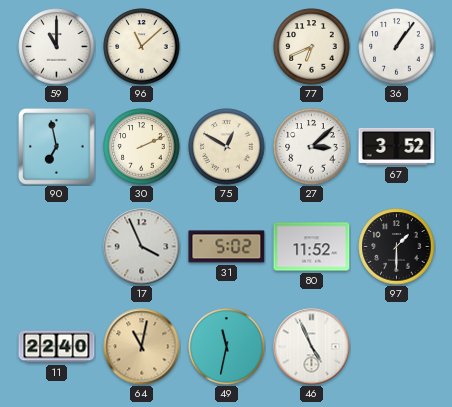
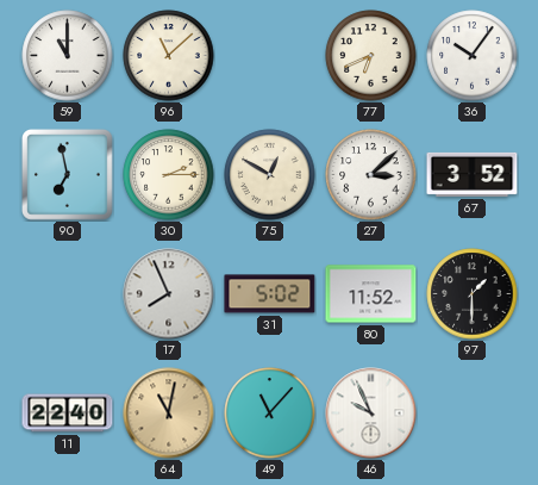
36: 1:06 -> 10:06 (473, 56)
30: 2:11 -> 2:15 (169, 175)
17: 3:56 -> 7:56 (169, 294)
49: 11:32 -> 11:07 (270, 414)
46: 4:56 -> 9:56 (371, 414)
